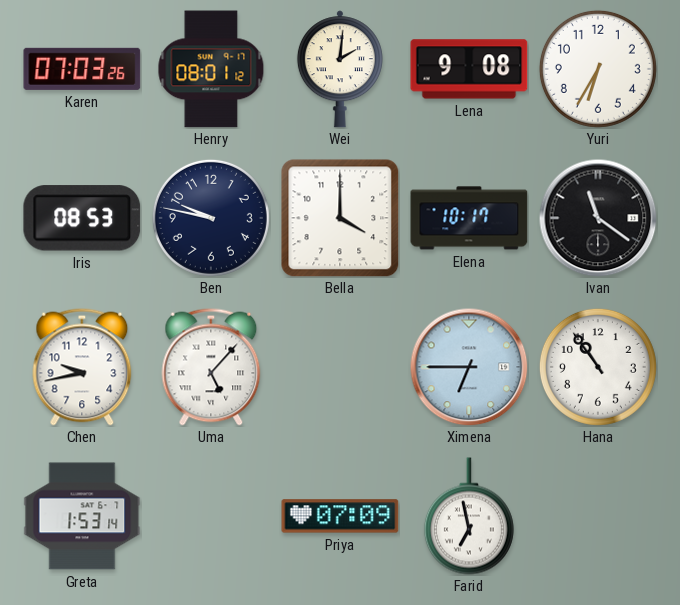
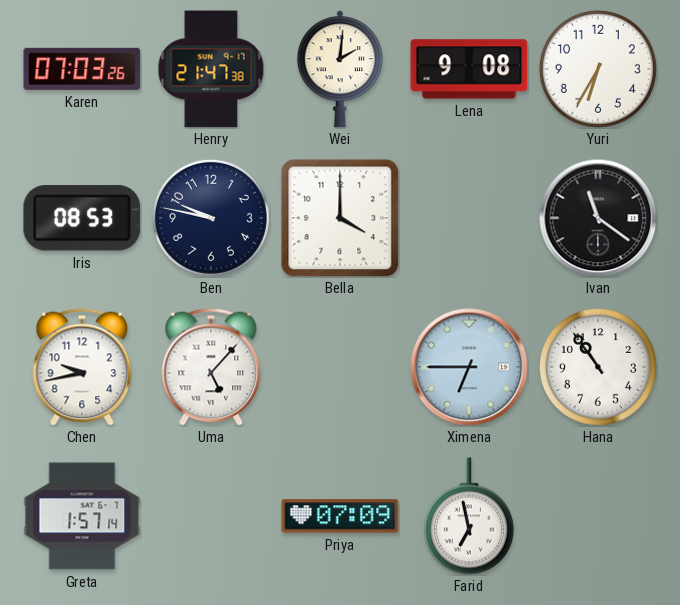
Henry: 08:01 -> 21:47 (211, 69)
Elena: 10:17 -> none (469, 218)
Greta: 1:53 -> 1:57 (82, 516)
